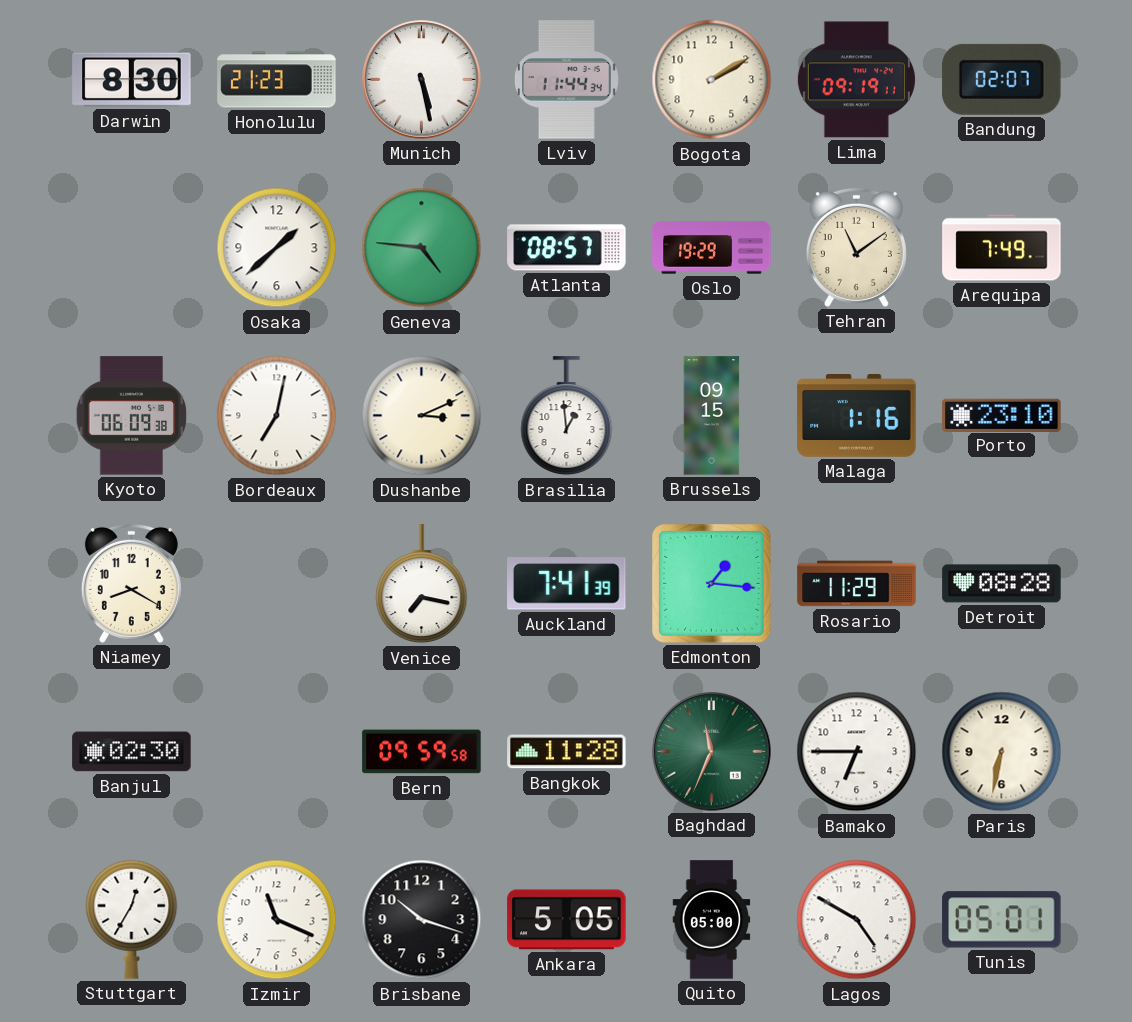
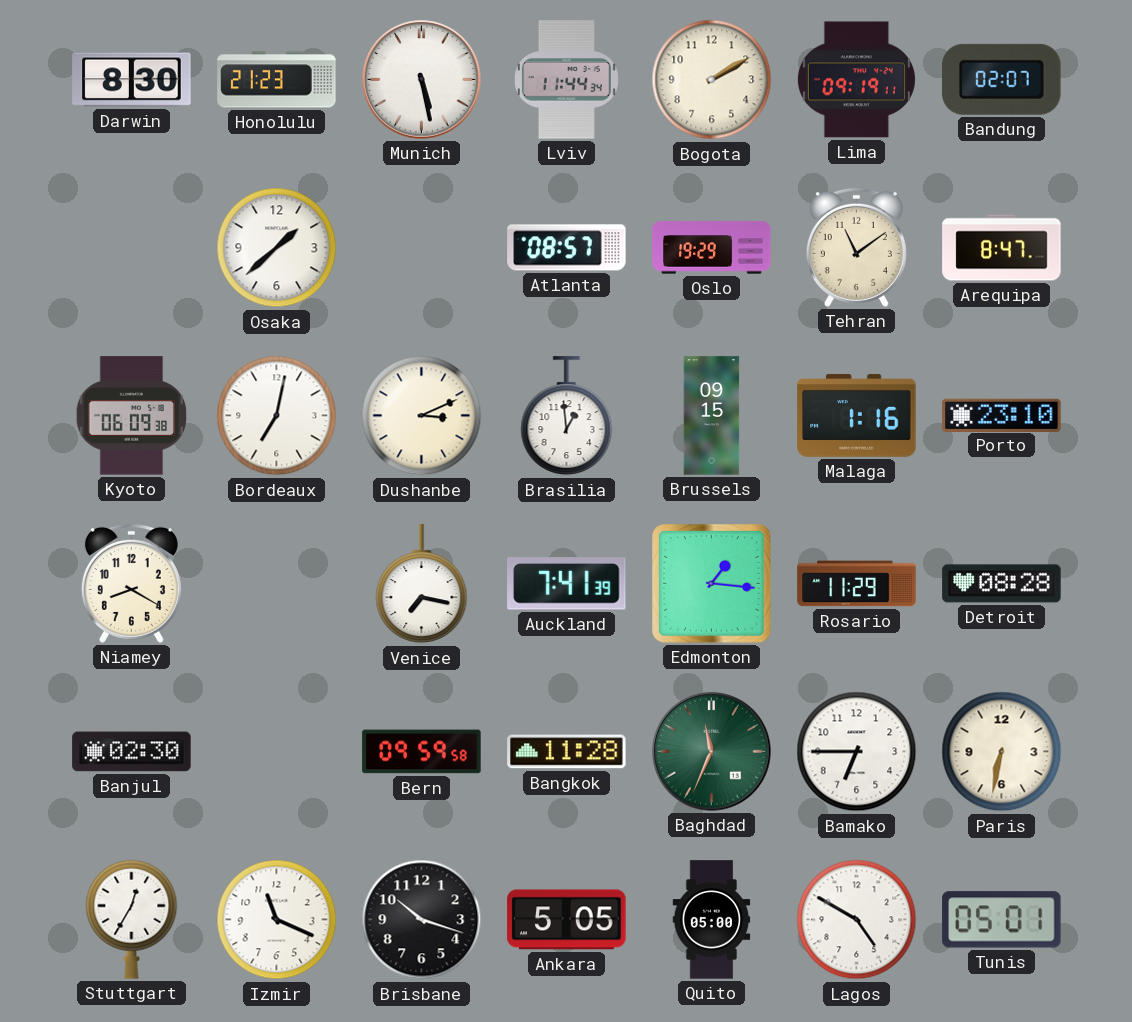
Geneva: 4:46 -> none (422, 248)
Arequipa: 7:49 -> 8:47 (1002, 248)
